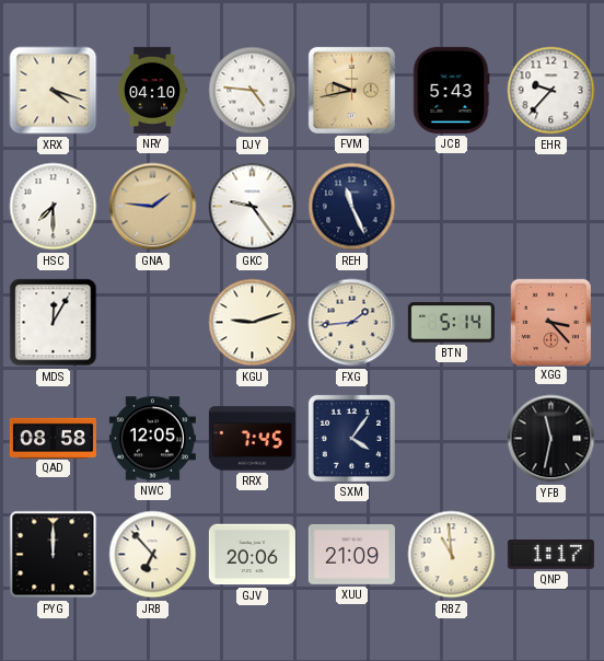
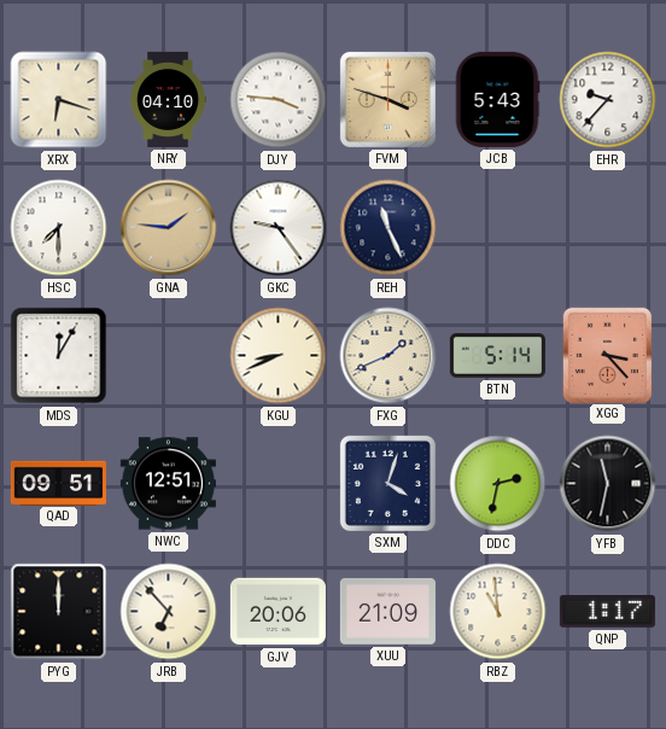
XRX: 4:18 -> 6:18 (59, 100)
DJY: 4:46 -> 3:46 (279, 100)
FVM: 9:43 -> 3:48 (387, 99)
KGU: 9:12 -> 8:41 (279, 356)
FXG: 1:44 -> 1:41 (388, 356)
QAD: 08:58 -> 09:51 (58, 483)
NWC: 12:05 -> 12:51 (168, 484)
RRX: 7:45 -> none (252, 439)
SXM: 4:06 -> 4:03 (387, 483)
DDC: none -> 2:32 (498, 484)
